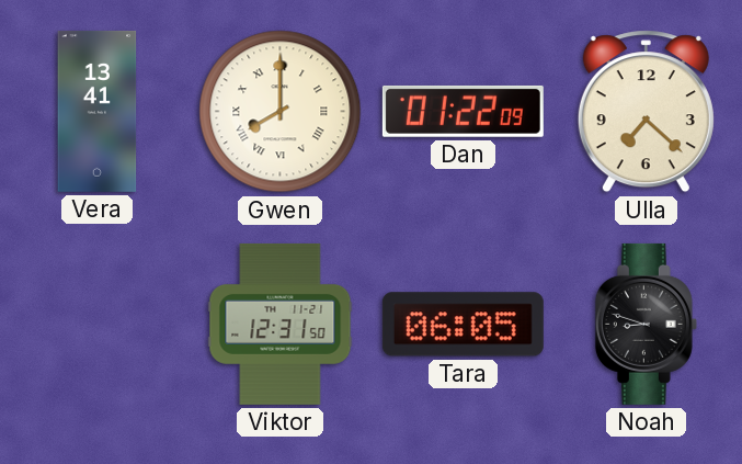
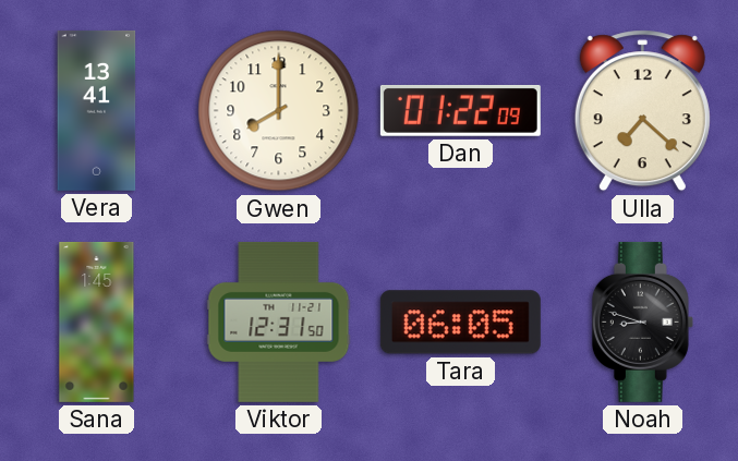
Gwen numerals: Roman -> Arabic (279, 111)
Sana: none -> 1:45 (97, 322)
